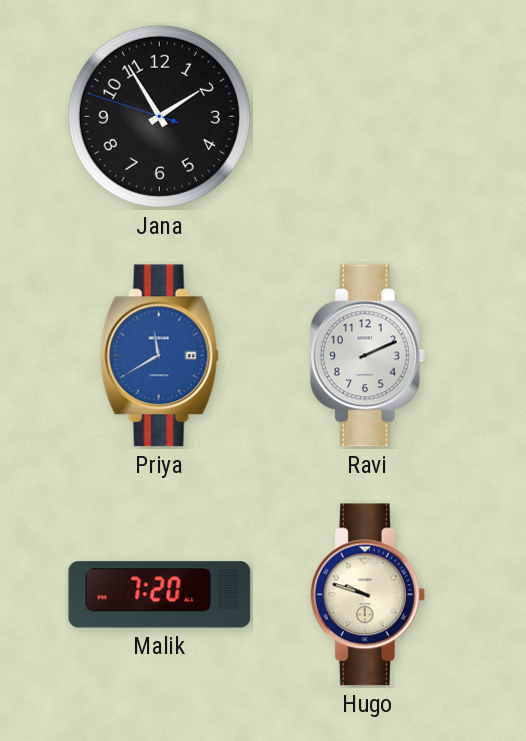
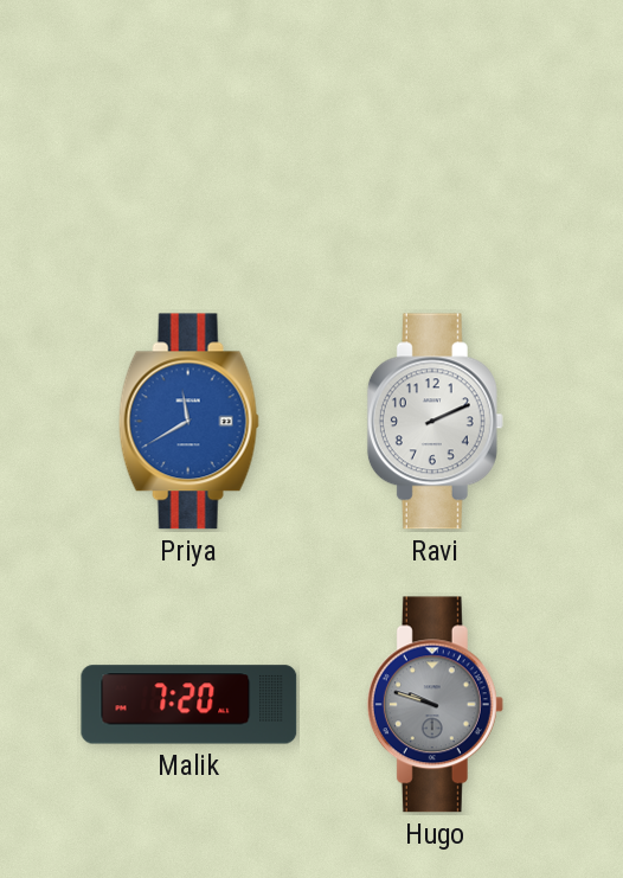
Jana: 1:54 -> none (159, 116)
Hugo dial: cream -> grey (435, 705)
